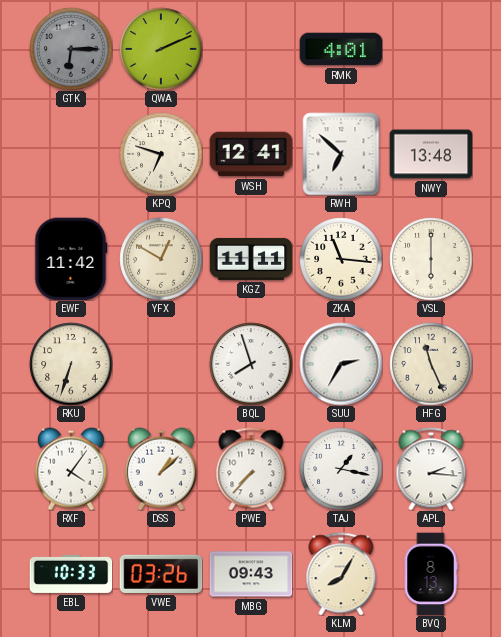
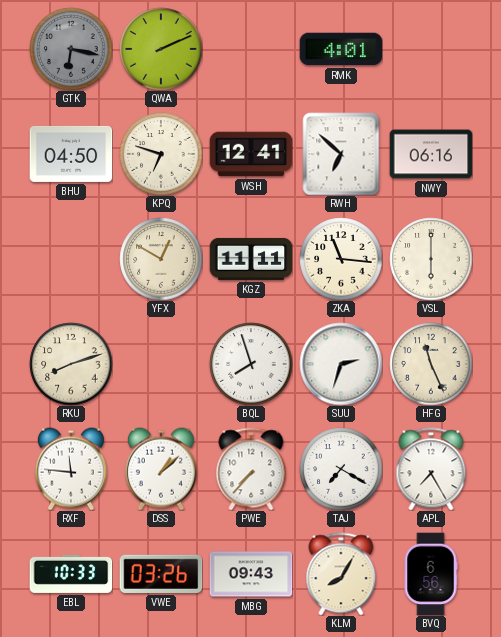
GTK: 6:15 -> 6:17 (71, 49)
BHU: none -> 04:50 (71, 154)
NWY: 13:48 -> 06:16 (431, 154)
EWF: 11:42 -> none (71, 259)
RKU: 6:33 -> 8:12 (71, 364)
SUU: 2:35 -> 2:33 (341, 364)
RXF: 4:06 -> 11:46 (71, 469)
TAJ: 1:17 -> 7:20 (341, 469)
APL: 2:16 -> 7:25 (431, 469)
BVQ: 8:13 -> 6:56 (431, 574)
